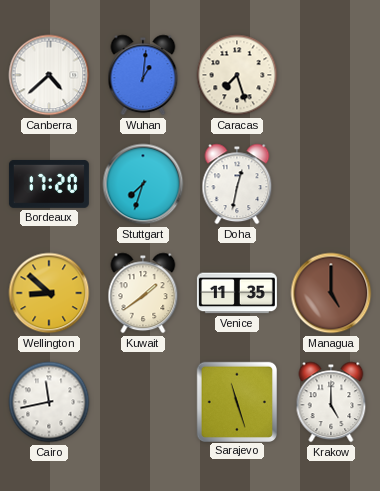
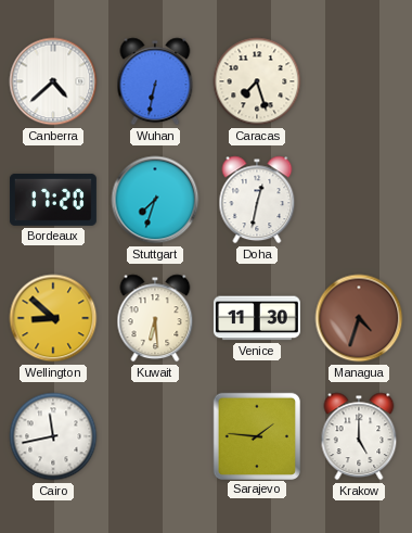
Wuhan: 1:01 -> 6:32 (155, 81)
Kuwait: 1:39 -> 6:29 (155, 318)
Venice: 11:35 -> 11:30 (257, 318)
Managua: 5:00 -> 4:33 (359, 318)
Sarajevo: 11:27 -> 1:46 (256, 435)
